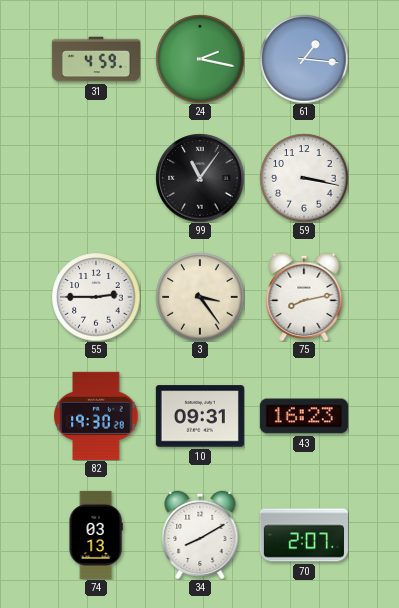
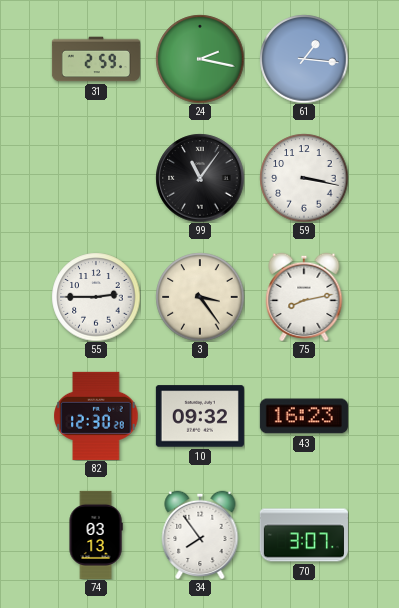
31: 4:59 -> 2:59 (96, 59)
82: 19:30 -> 12:30 (96, 416)
10: 09:31 -> 09:32 (200, 416)
34: 8:10 -> 7:54 (200, 535)
70: 2:07 -> 3:07 (304, 535)
